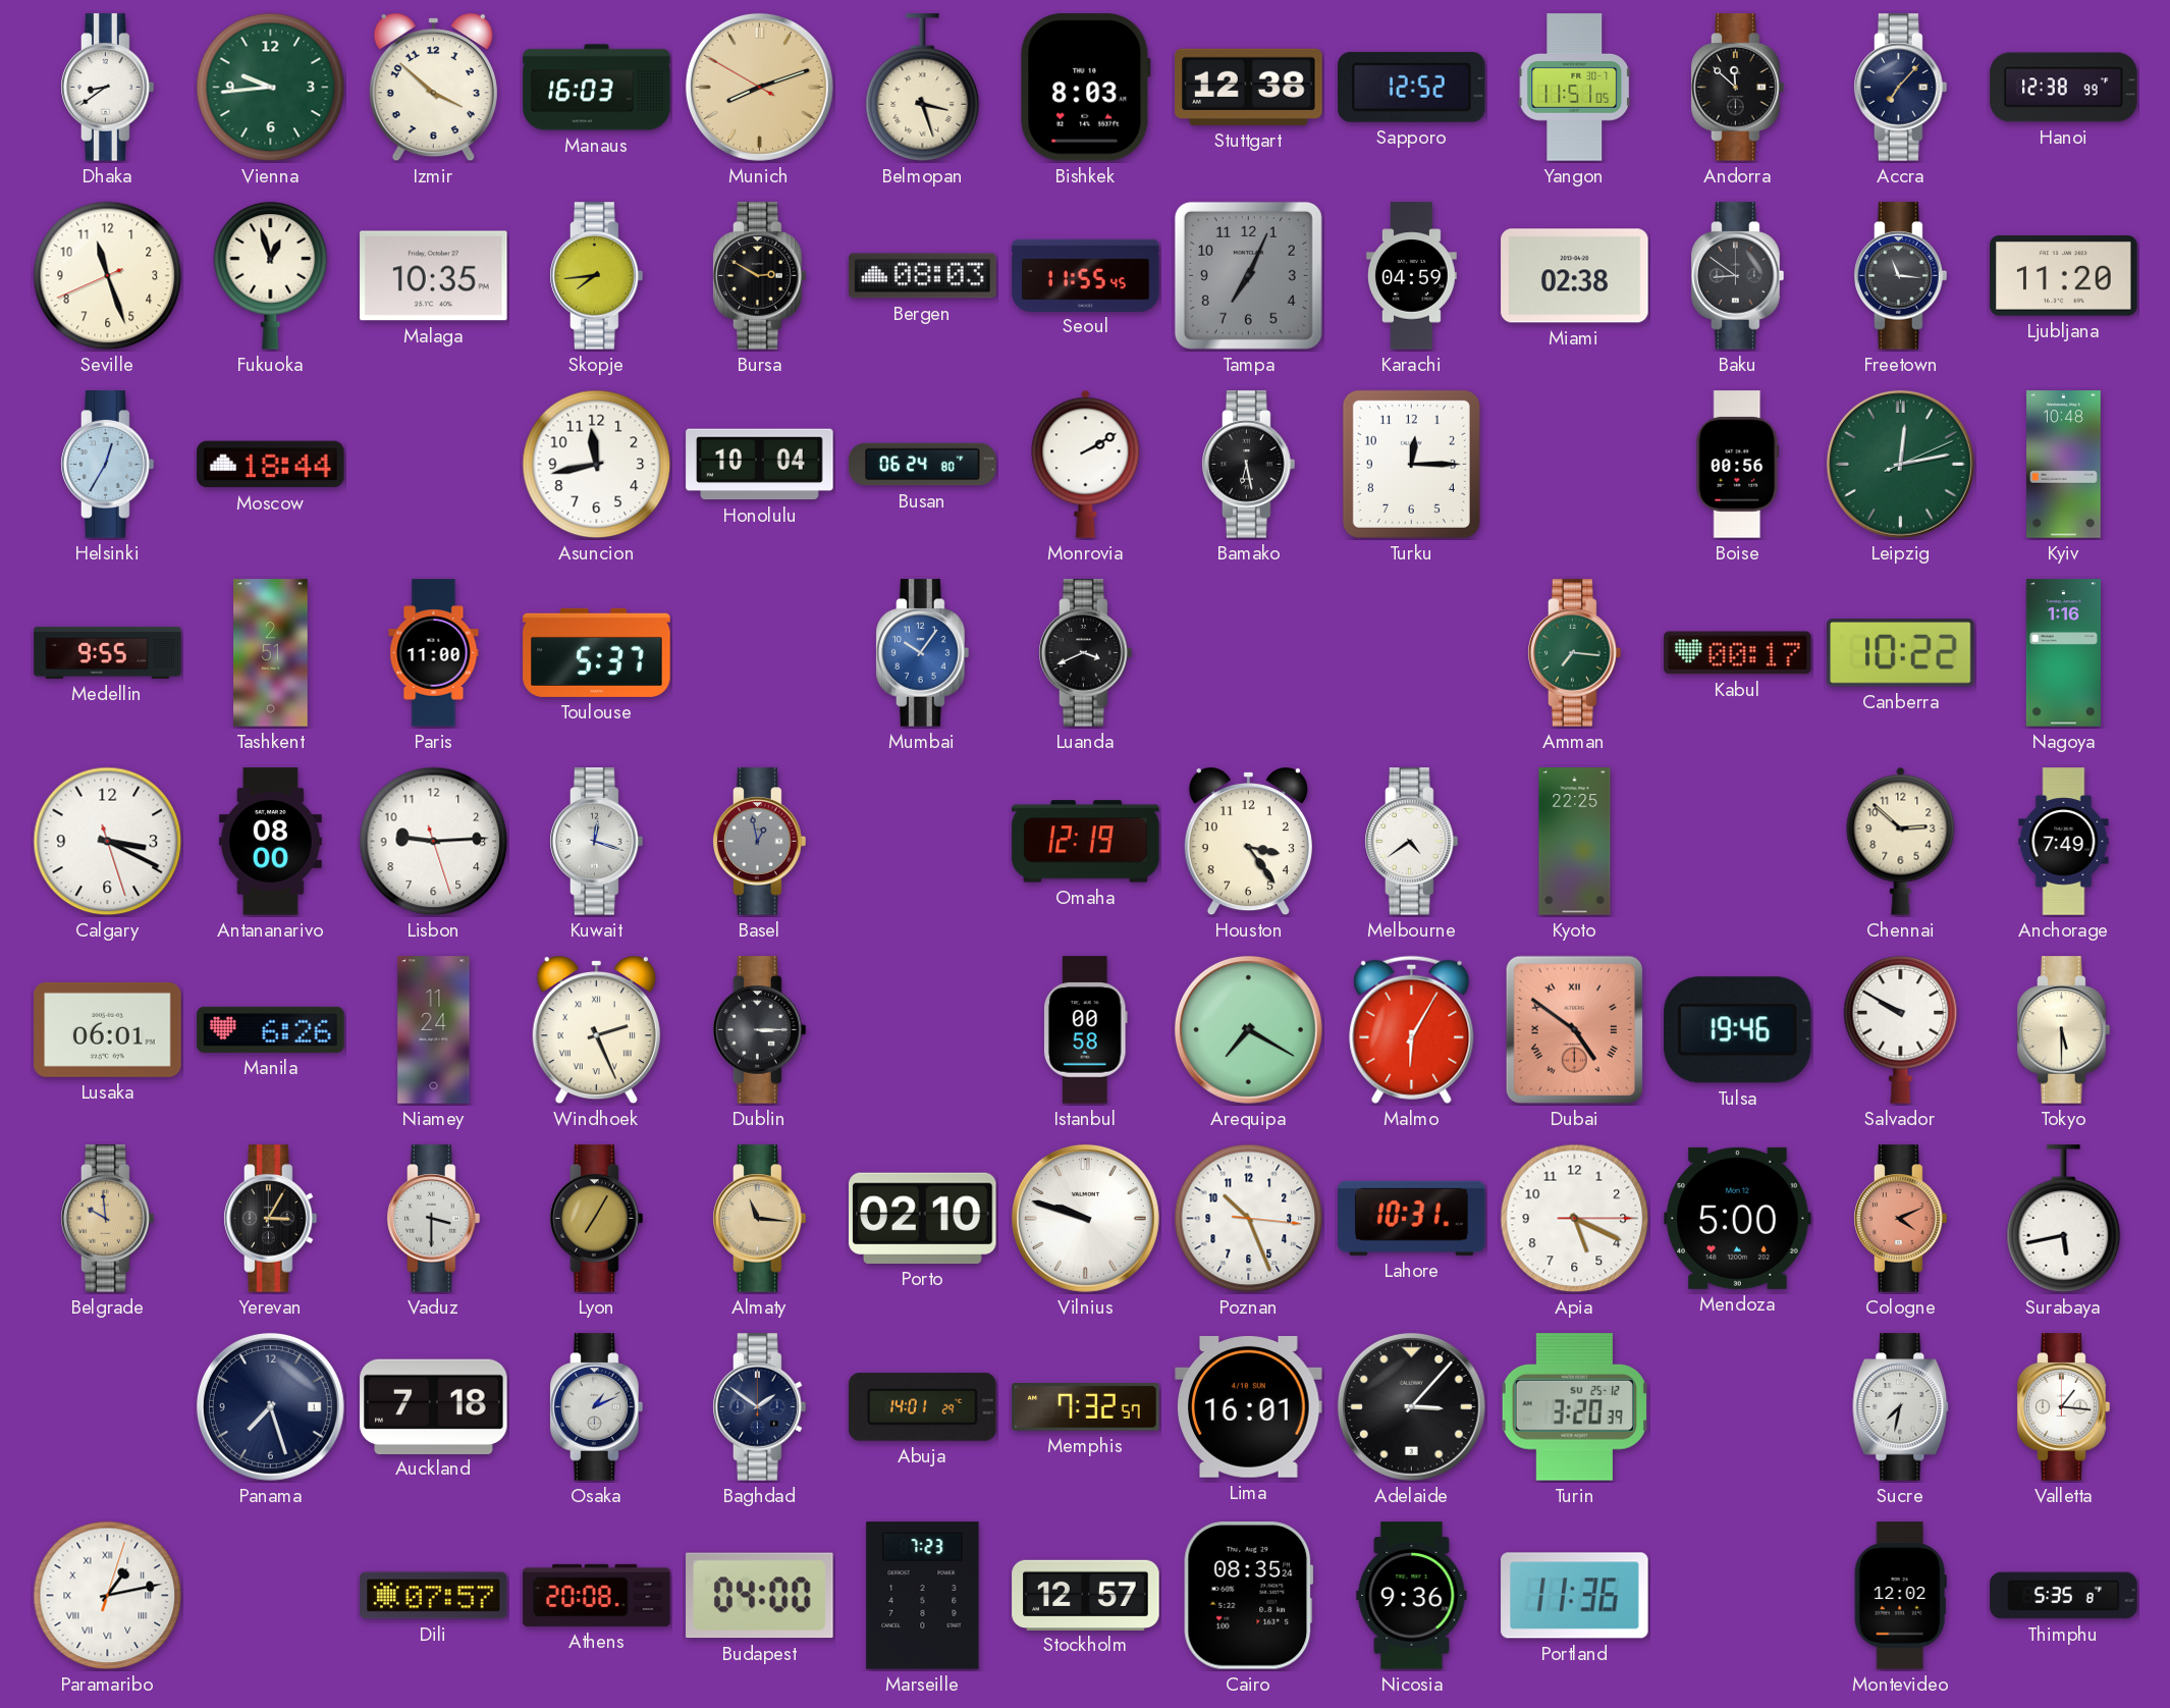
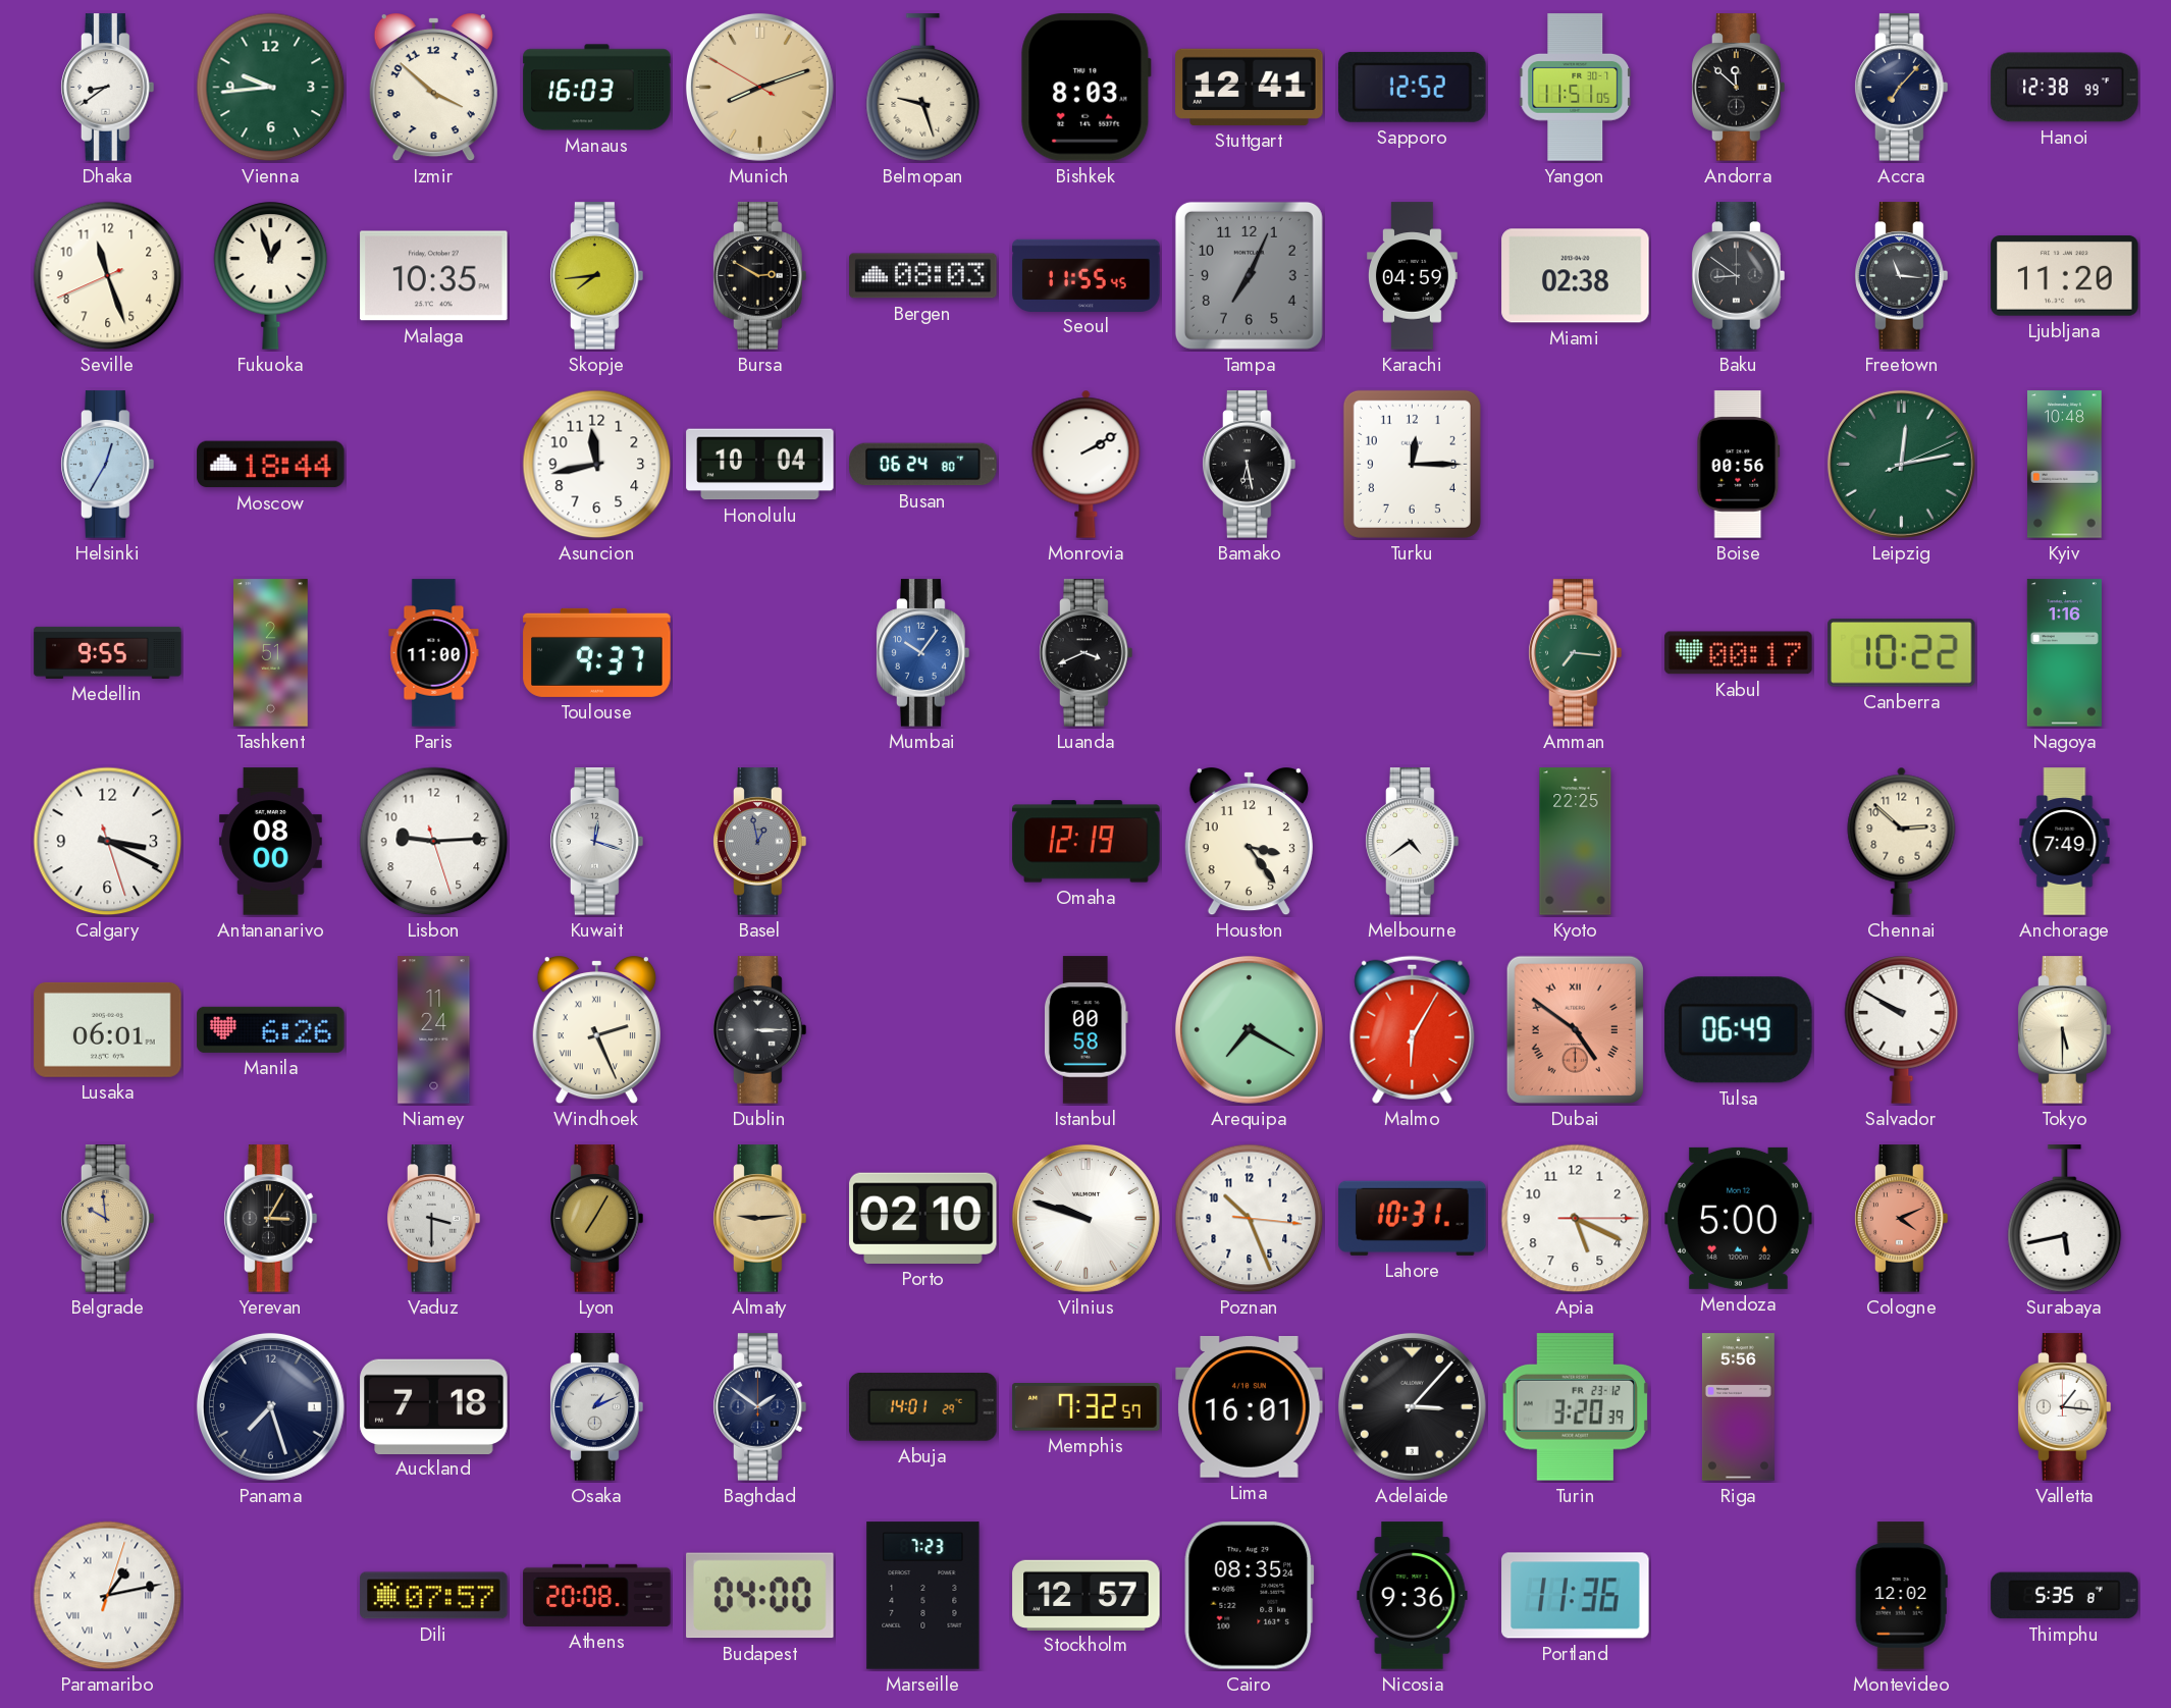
Belmopan: 3:27 -> 9:27 (923, 88)
Stuttgart: 12:38 -> 12:41 (1250, 87)
Toulouse: 5:37 -> 9:37 (597, 652)
Tulsa: 19:46 -> 06:49 (1739, 1030)
Almaty: 11:16 -> 9:14 (760, 1219)
Turin date: SU 25-12 -> FR 23-12 (1575, 1407)
Riga: none -> 5:56 (1738, 1407)
Sucre: 7:32 -> none (1901, 1407)
